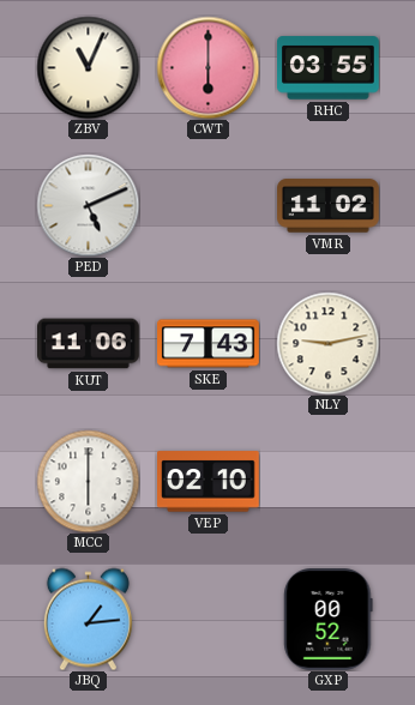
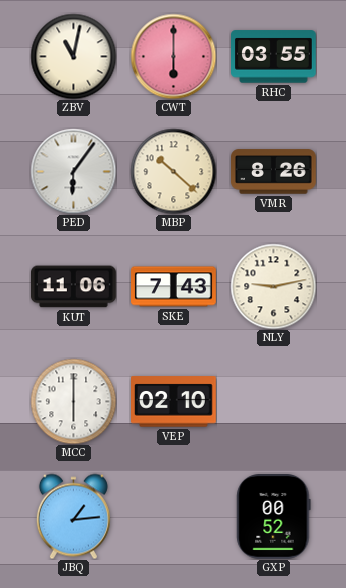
ZBV: 11:04 -> 11:02 (73, 56)
PED: 5:11 -> 6:06 (73, 171)
MBP: none -> 10:22 (173, 171)
VMR: 11:02 -> 8:26 (274, 172)
